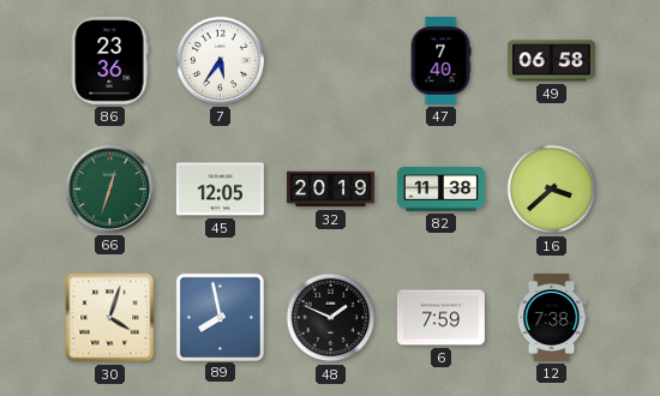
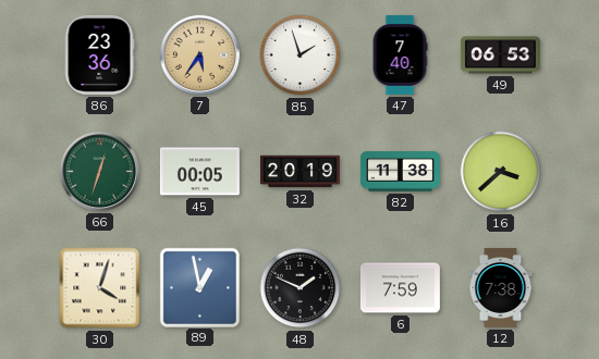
7 dial: white -> champagne (199, 54)
85: none -> 1:57 (301, 55)
49: 06:58 -> 06:53 (500, 55)
45: 12:05 -> 00:05 (199, 172)
89: 7:58 -> 12:58 (199, 287)
